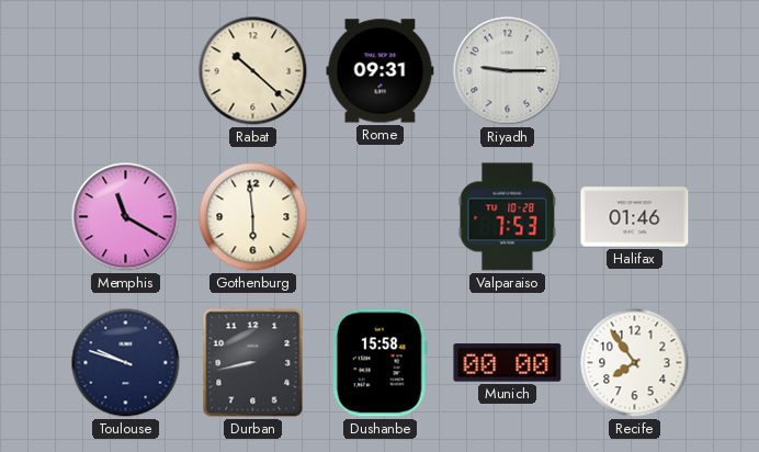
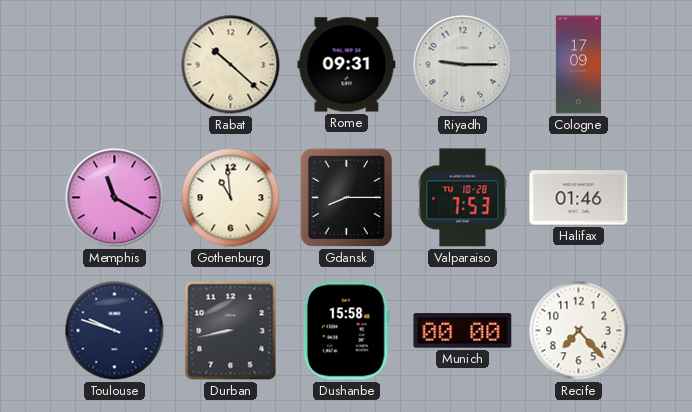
Cologne: none -> 17:09 (579, 65)
Gothenburg: 5:59 -> 10:59 (231, 198)
Gdansk: none -> 8:15 (346, 198)
Recife: 7:54 -> 7:23 (579, 331)
